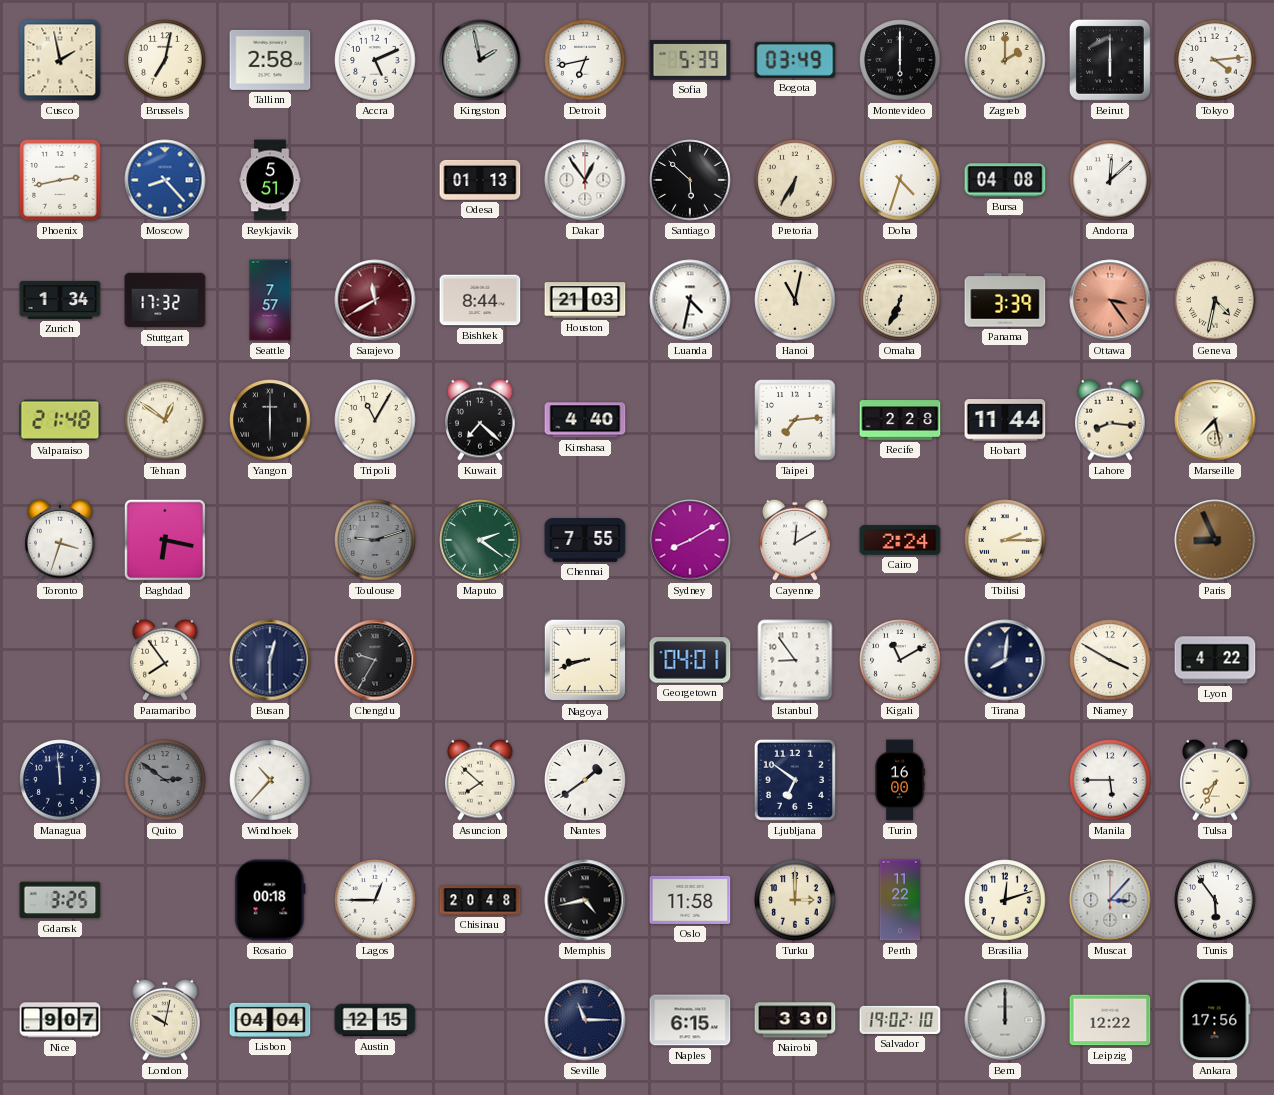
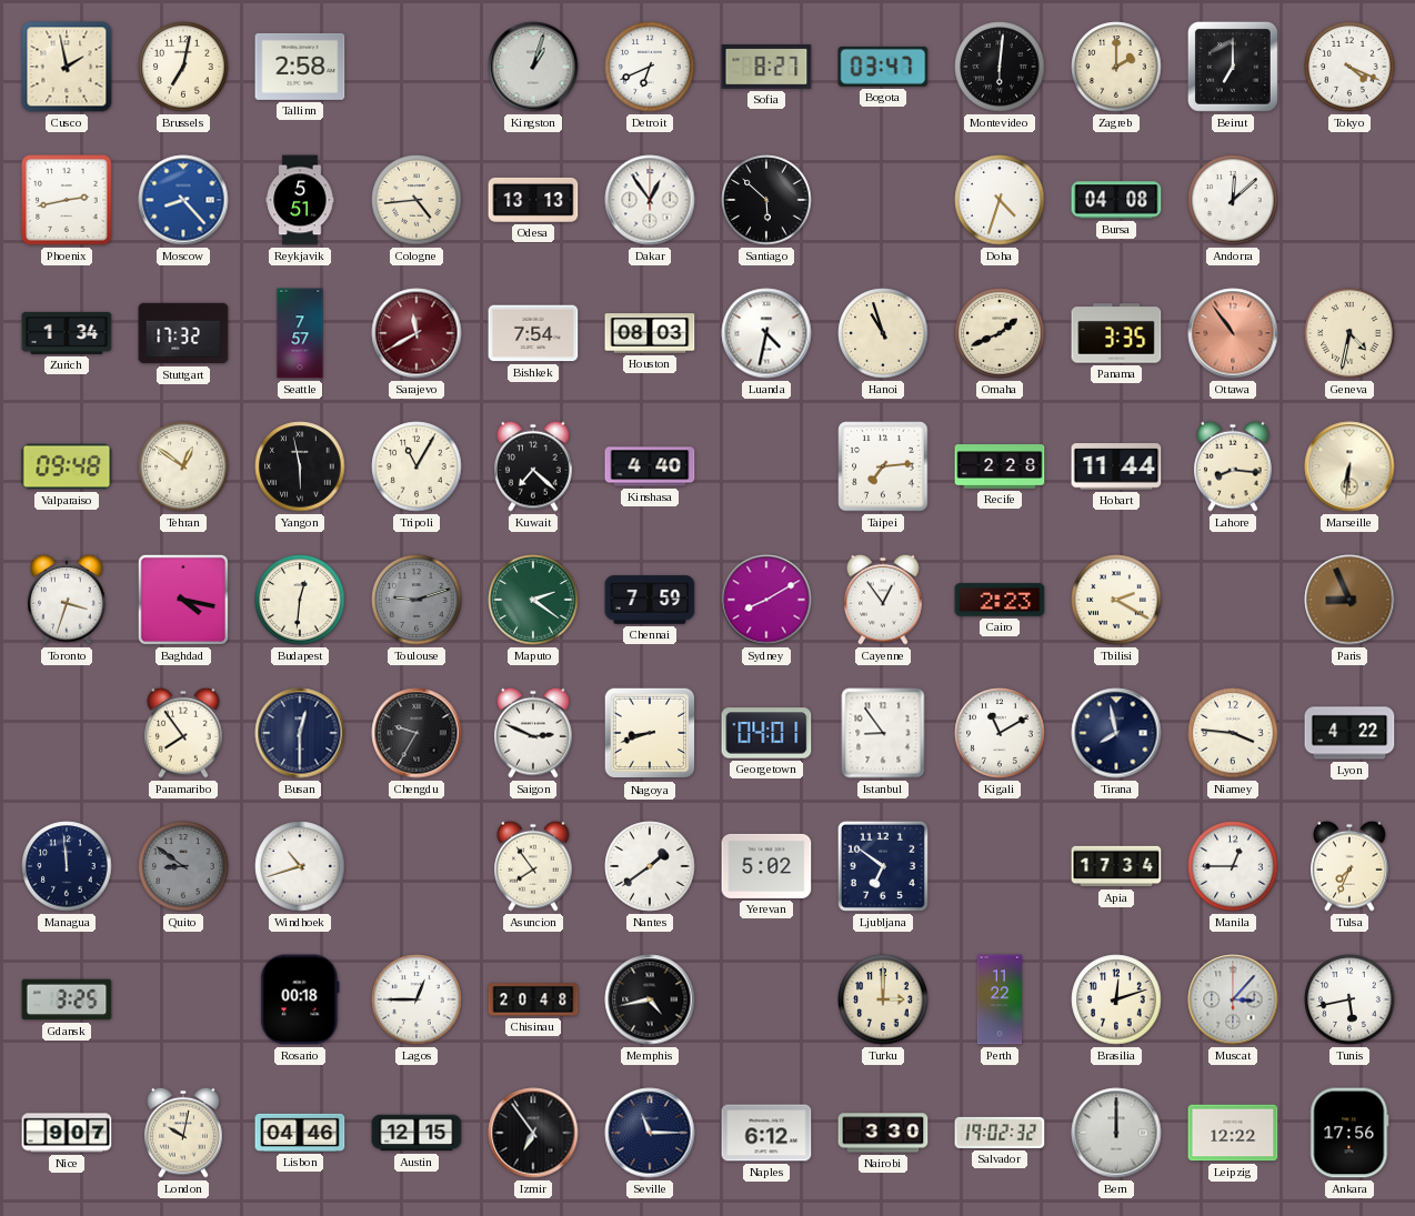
Accra: 5:11 -> none (375, 60)
Kingston: 1:58 -> 1:03 (533, 67)
Detroit: 6:43 -> 6:41 (650, 67)
Sofia: 5:39 -> 8:27 (766, 67)
Bogota: 03:49 -> 03:47 (883, 67)
Montevideo: 6:00 -> 6:01 (1000, 67)
Beirut: 6:00 -> 7:00 (1233, 67)
Tokyo: 4:14 -> 4:19 (1349, 67)
Cologne: none -> 4:44 (417, 200)
Odesa: 01:13 -> 13:13 (533, 200)
Pretoria: 6:35 -> none (795, 180)
Bishkek: 8:44 -> 7:54 (533, 333)
Houston: 21:03 -> 08:03 (650, 333)
Hanoi: 11:02 -> 10:57 (883, 333)
Omaha: 6:34 -> 1:41 (1000, 333)
Panama: 3:39 -> 3:35 (1116, 333)
Ottawa: 3:24 -> 10:54 (1233, 333)
Valparaiso: 21:48 -> 09:48 (67, 466)
Yangon: 6:00 -> 5:58 (300, 466)
Marseille: 7:28 -> 6:31 (1349, 466)
Baghdad: 6:17 -> 4:17 (183, 600)
Budapest: none -> 12:31 (300, 600)
Chennai: 7:55 -> 7:59 (650, 600)
Cayenne: 12:10 -> 12:54 (883, 600)
Cairo: 2:24 -> 2:23 (1000, 600)
Tbilisi: 2:15 -> 2:20 (1116, 600)
Saigon: none -> 2:49 (533, 733)
Tirana: 8:01 -> 7:58 (1116, 733)
Niamey: 3:50 -> 3:46 (1233, 733)
Quito: 2:51 -> 8:51 (183, 866)
Windhoek: 10:37 -> 10:42 (300, 866)
Asuncion: 7:52 -> 7:54 (533, 866)
Yerevan: none -> 5:02 (766, 866)
Turin: 16:00 -> none (900, 780)
Apia: none -> 17:34 (1116, 866)
Manila: 5:45 -> 12:45 (1233, 866)
Oslo: 11:58 -> none (690, 900)
Tunis: 5:54 -> 5:43 (1349, 999)
Lisbon: 04:04 -> 04:46 (300, 1133)
Izmir: none -> 6:54 (533, 1133)
Naples: 6:15 -> 6:12 (766, 1133)
Salvador: 19:02:10 -> 19:02:32 (1000, 1133)
